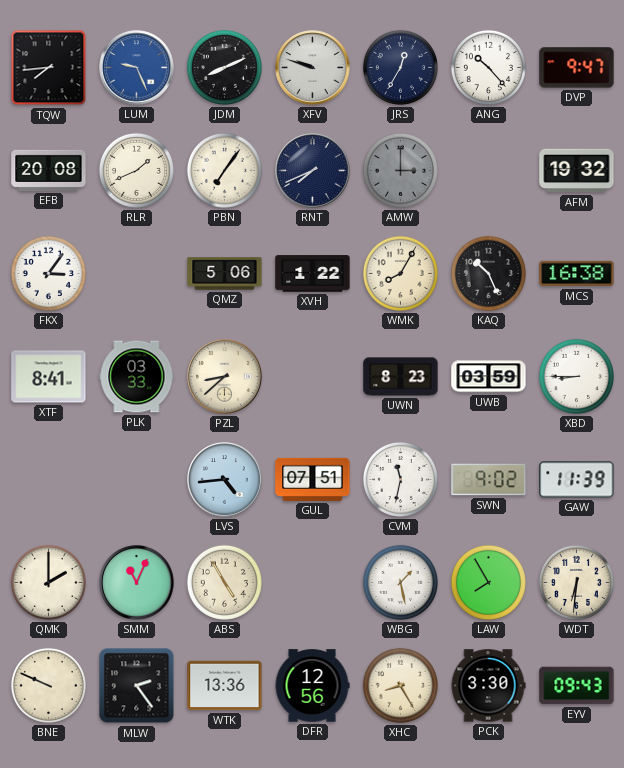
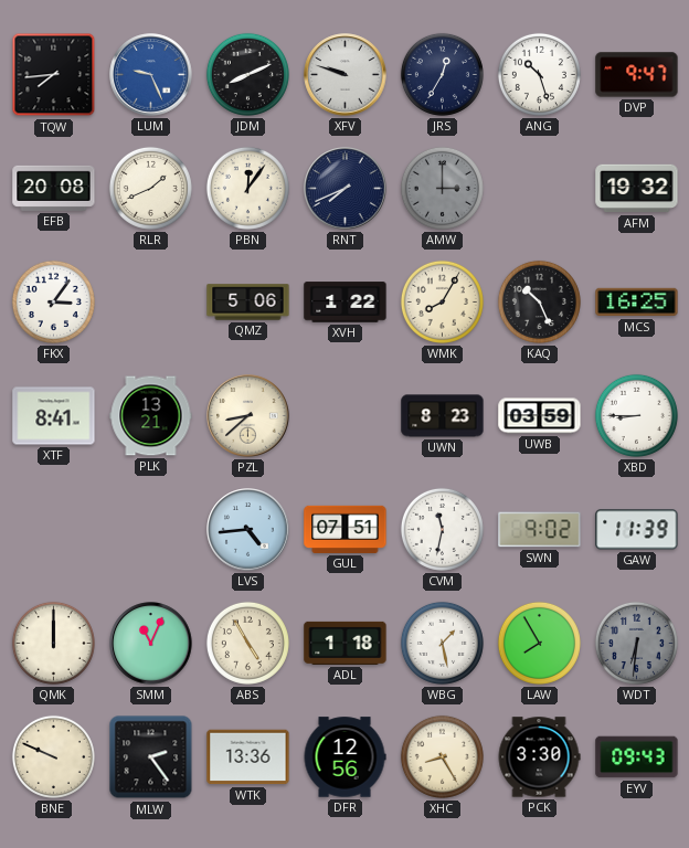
ANG: 10:23 -> 10:27 (539, 74)
PBN: 7:06 -> 12:06 (247, 188)
MCS: 16:38 -> 16:25 (637, 303)
PLK: 03:33 -> 13:21 (151, 416)
QMK: 2:00 -> 12:00 (53, 643)
ADL: none -> 1:18 (346, 643)
WDT dial: cream -> grey (636, 643)
